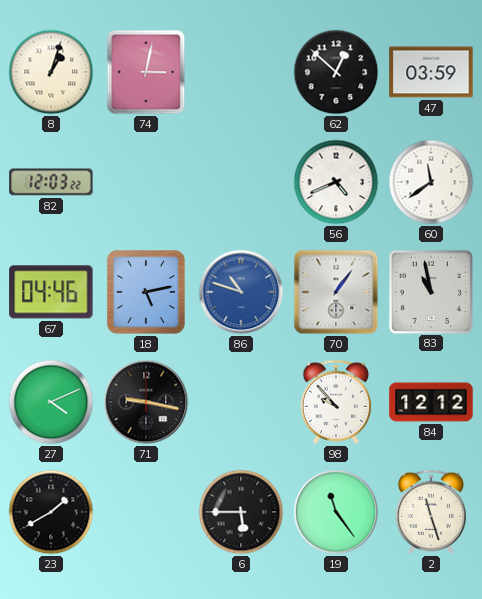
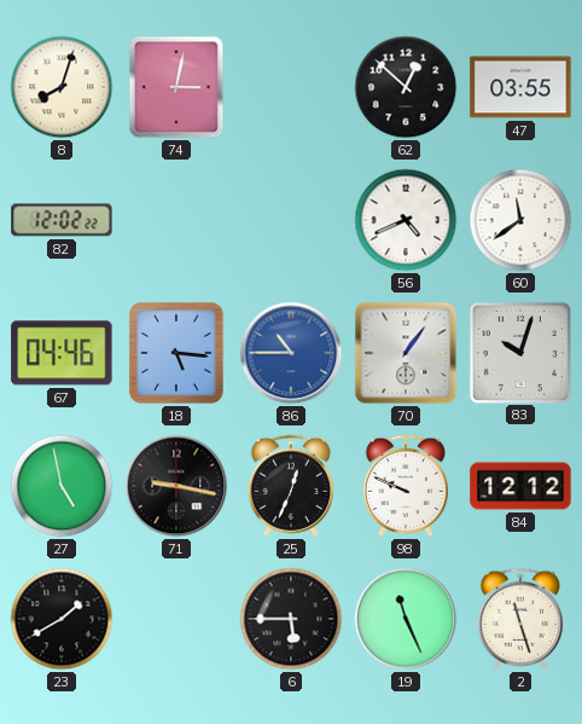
8: 1:03 -> 8:03 (62, 87)
47: 03:59 -> 03:55 (520, 87)
82: 12:03 -> 12:02 (62, 220)
18: 5:13 -> 5:16 (176, 354)
86: 10:48 -> 10:45 (291, 353)
83: 10:58 -> 10:03 (519, 352)
27: 4:11 -> 4:58 (62, 486)
25: none -> 12:34 (290, 486)
98: 9:53 -> 9:49 (405, 486)
19: 11:24 -> 11:26 (406, 619)
